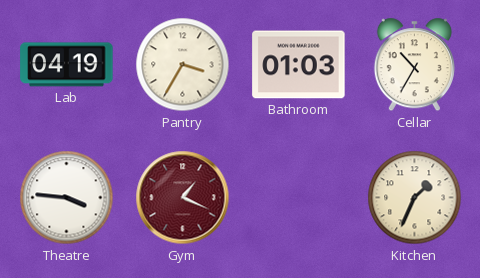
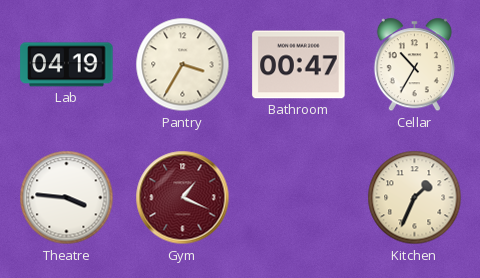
Bathroom: 01:03 -> 00:47 (299, 65)
